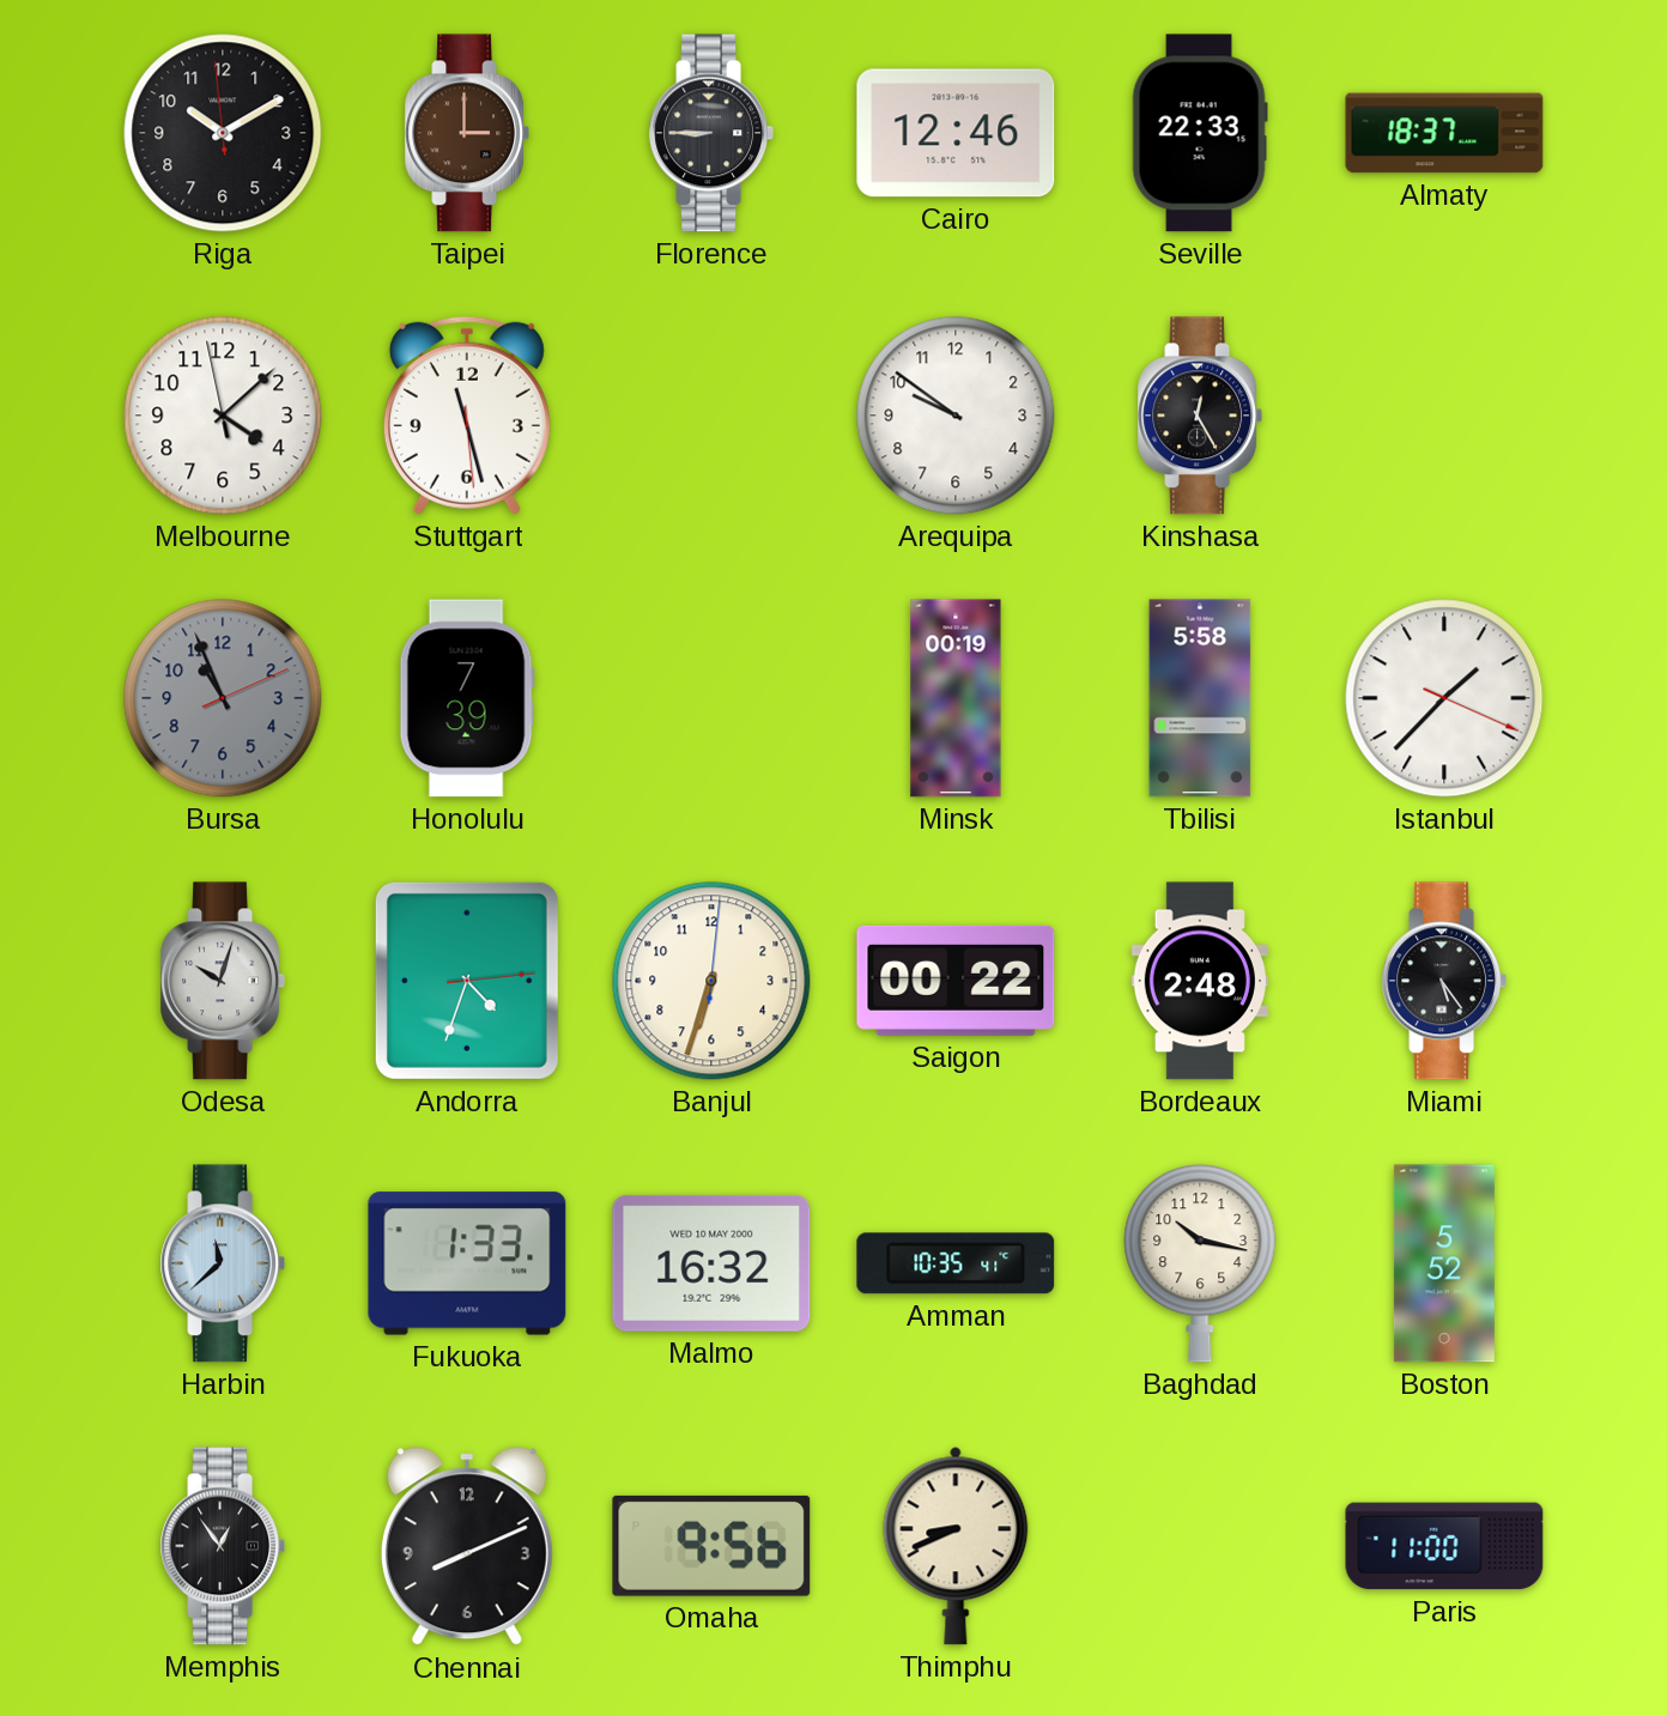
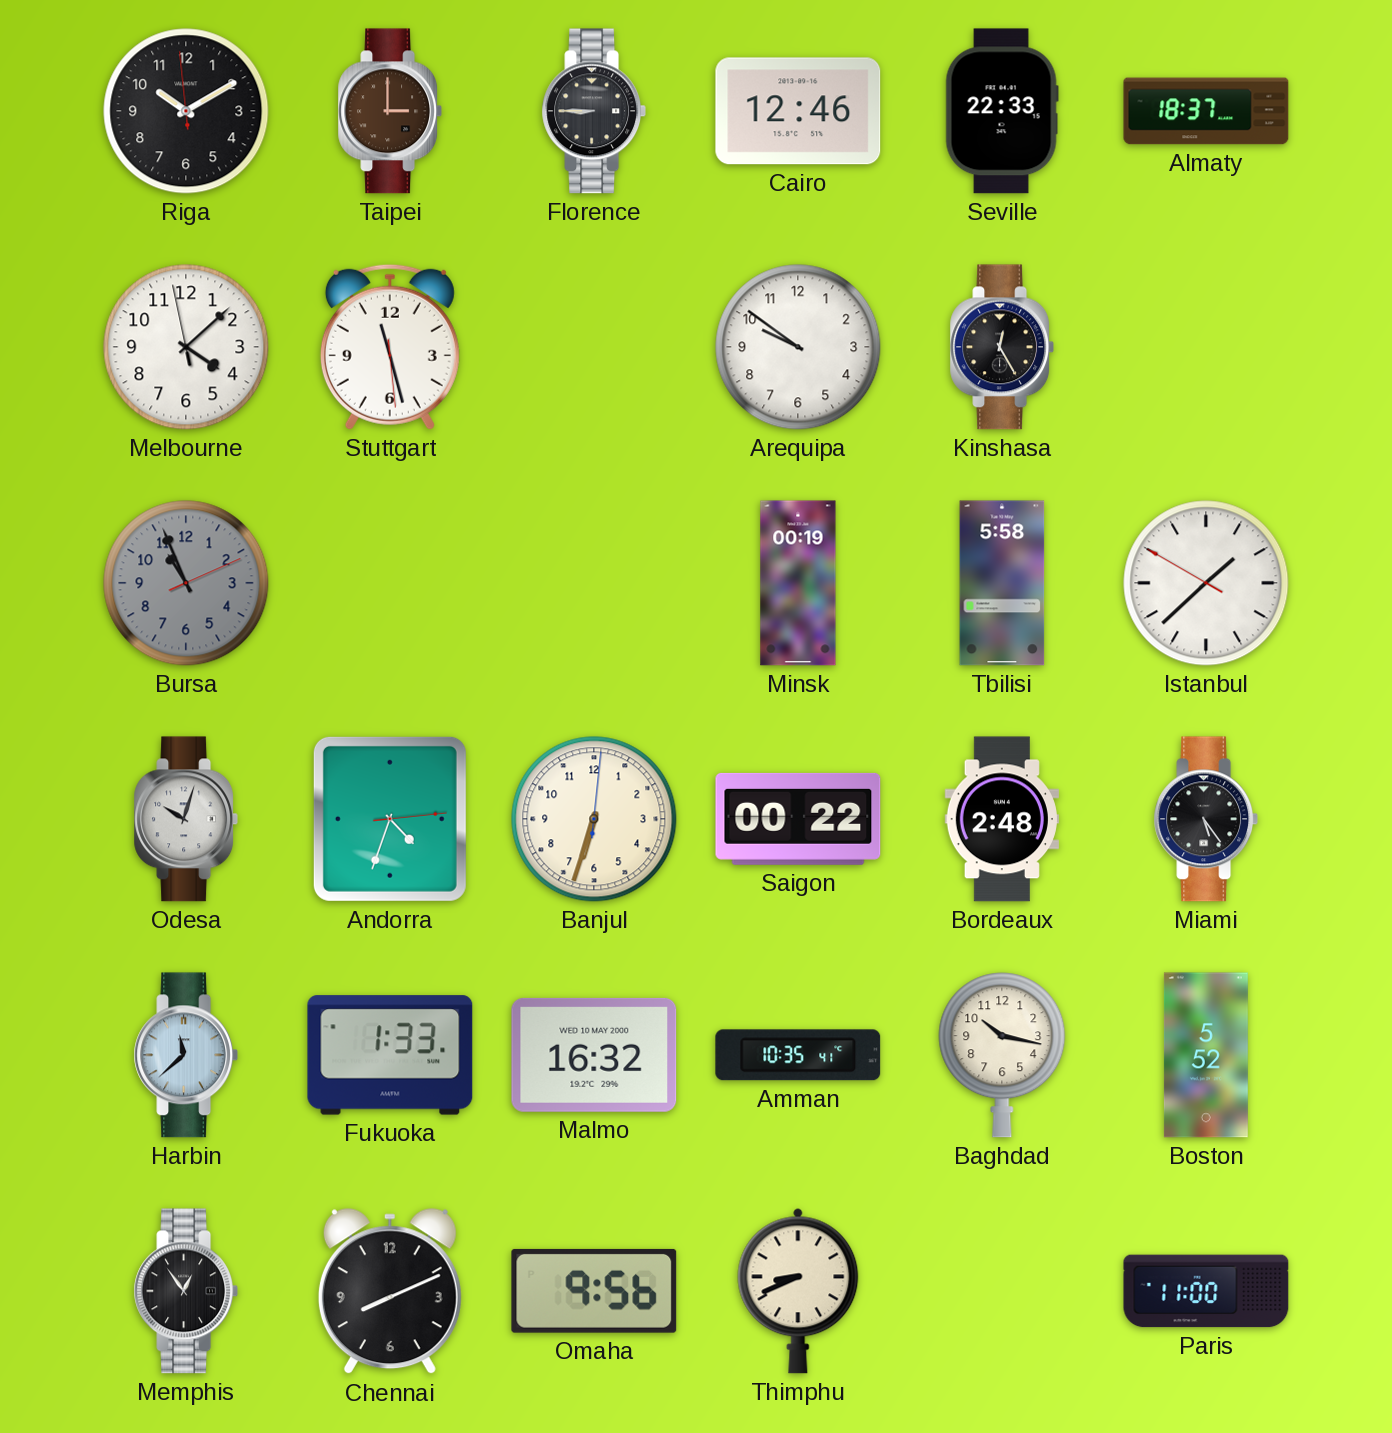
Honolulu: 7:39 -> none (467, 698)
Istanbul: 1:37:19 -> 1:37:50 (1206, 583)
